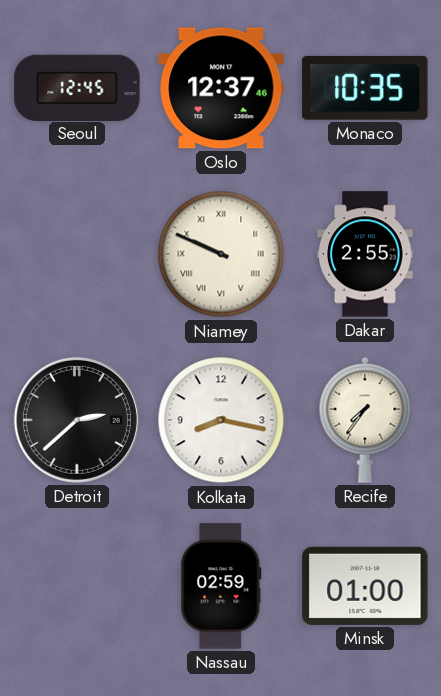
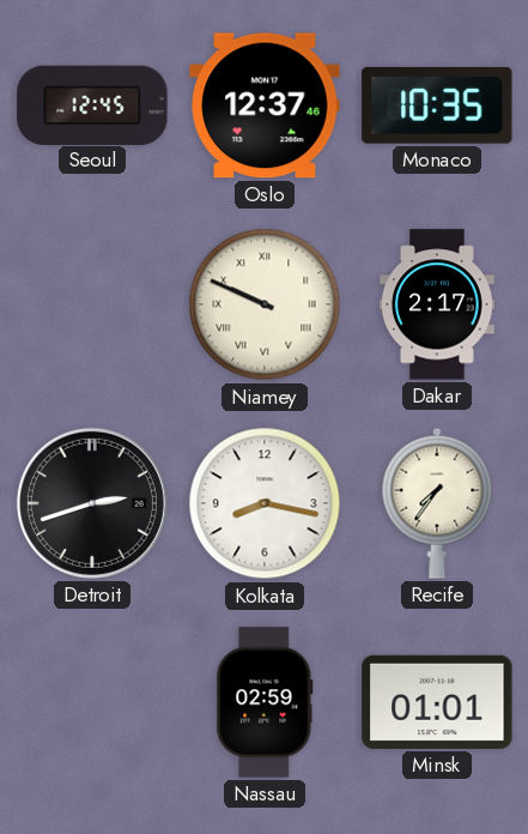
Dakar: 2:55 -> 2:17 (437, 304)
Detroit: 2:38 -> 2:42 (92, 503)
Minsk: 01:00 -> 01:01 (437, 702)
